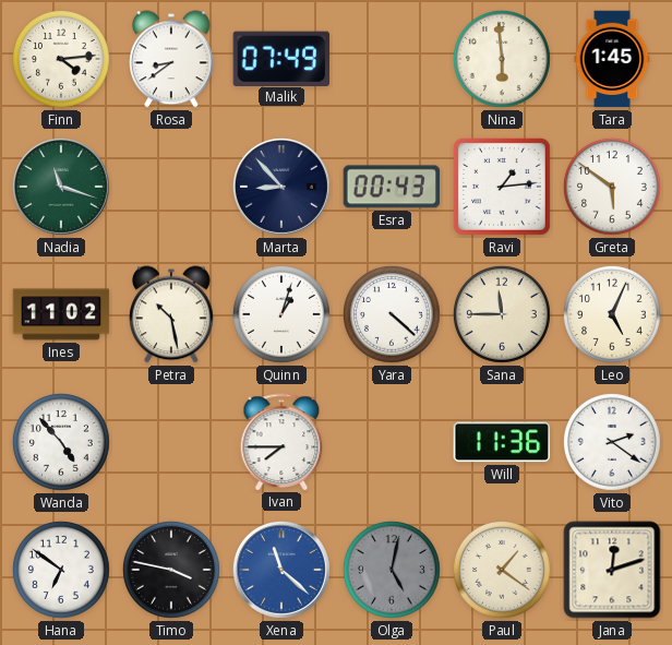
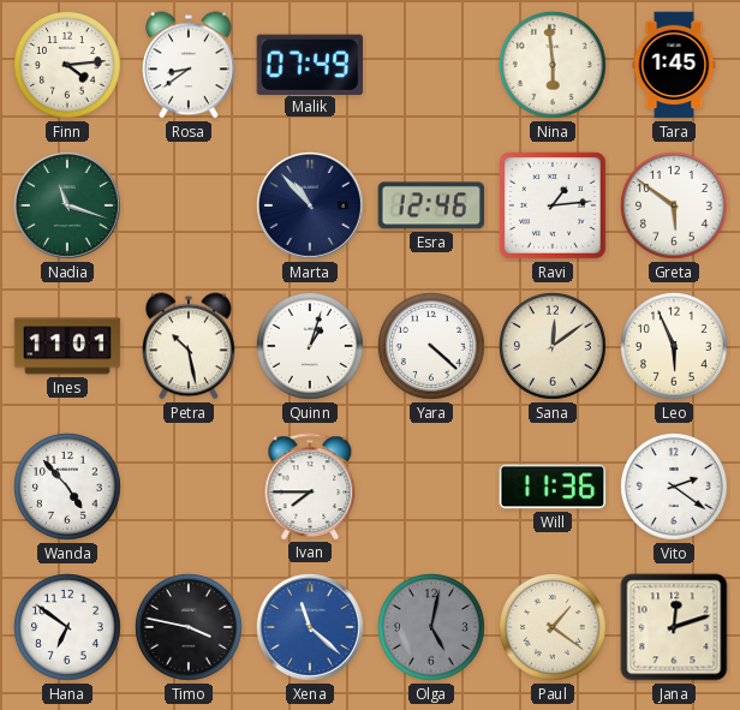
Marta: 8:53 -> 10:53 (311, 207)
Esra: 00:43 -> 12:46 (431, 205)
Ines: 11:02 -> 11:01 (67, 346)
Sana: 11:45 -> 12:09 (553, 346)
Leo: 5:04 -> 5:56 (674, 346)
